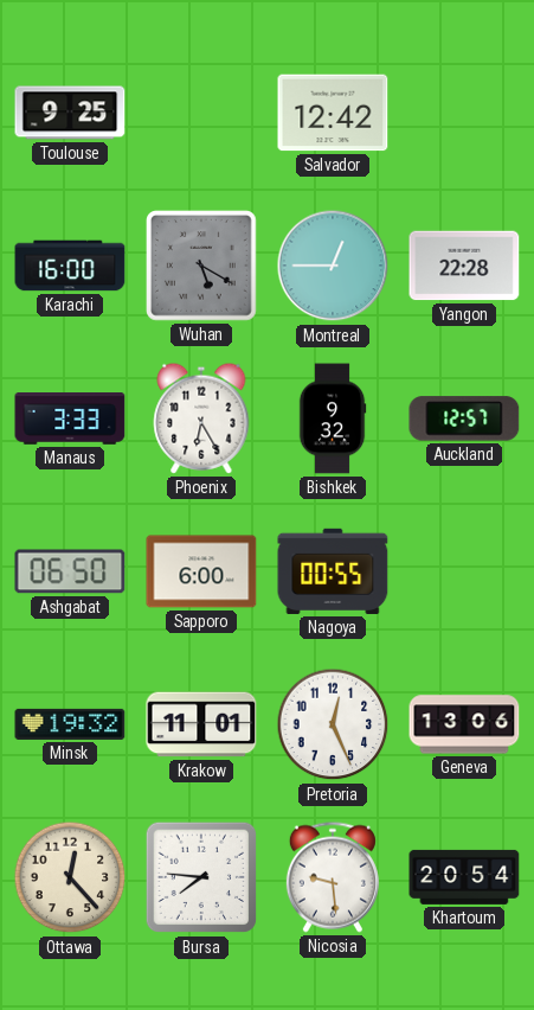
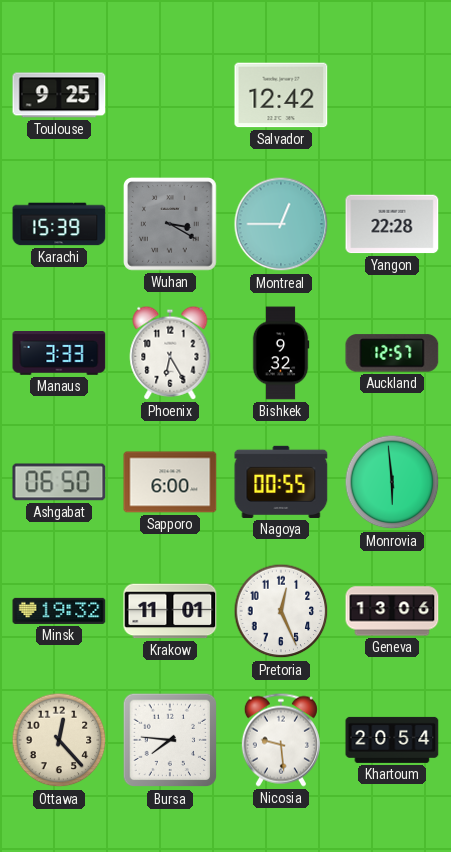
Karachi: 16:00 -> 15:39 (59, 224)
Wuhan: 5:20 -> 3:20 (170, 224)
Monrovia: none -> 5:59 (392, 482)
